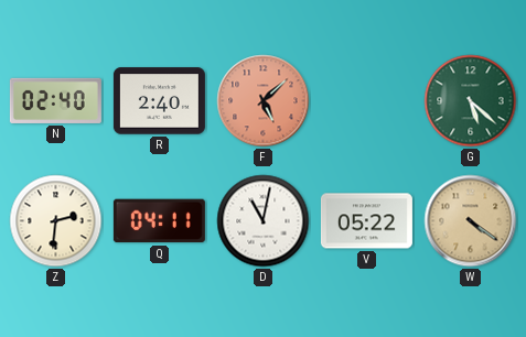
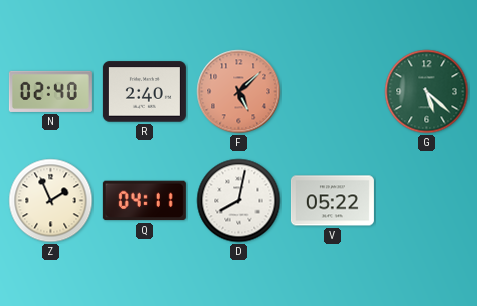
Z: 2:31 -> 1:56 (51, 201)
D: 11:02 -> 8:02 (239, 201)
W: 4:21 -> none (471, 221)
